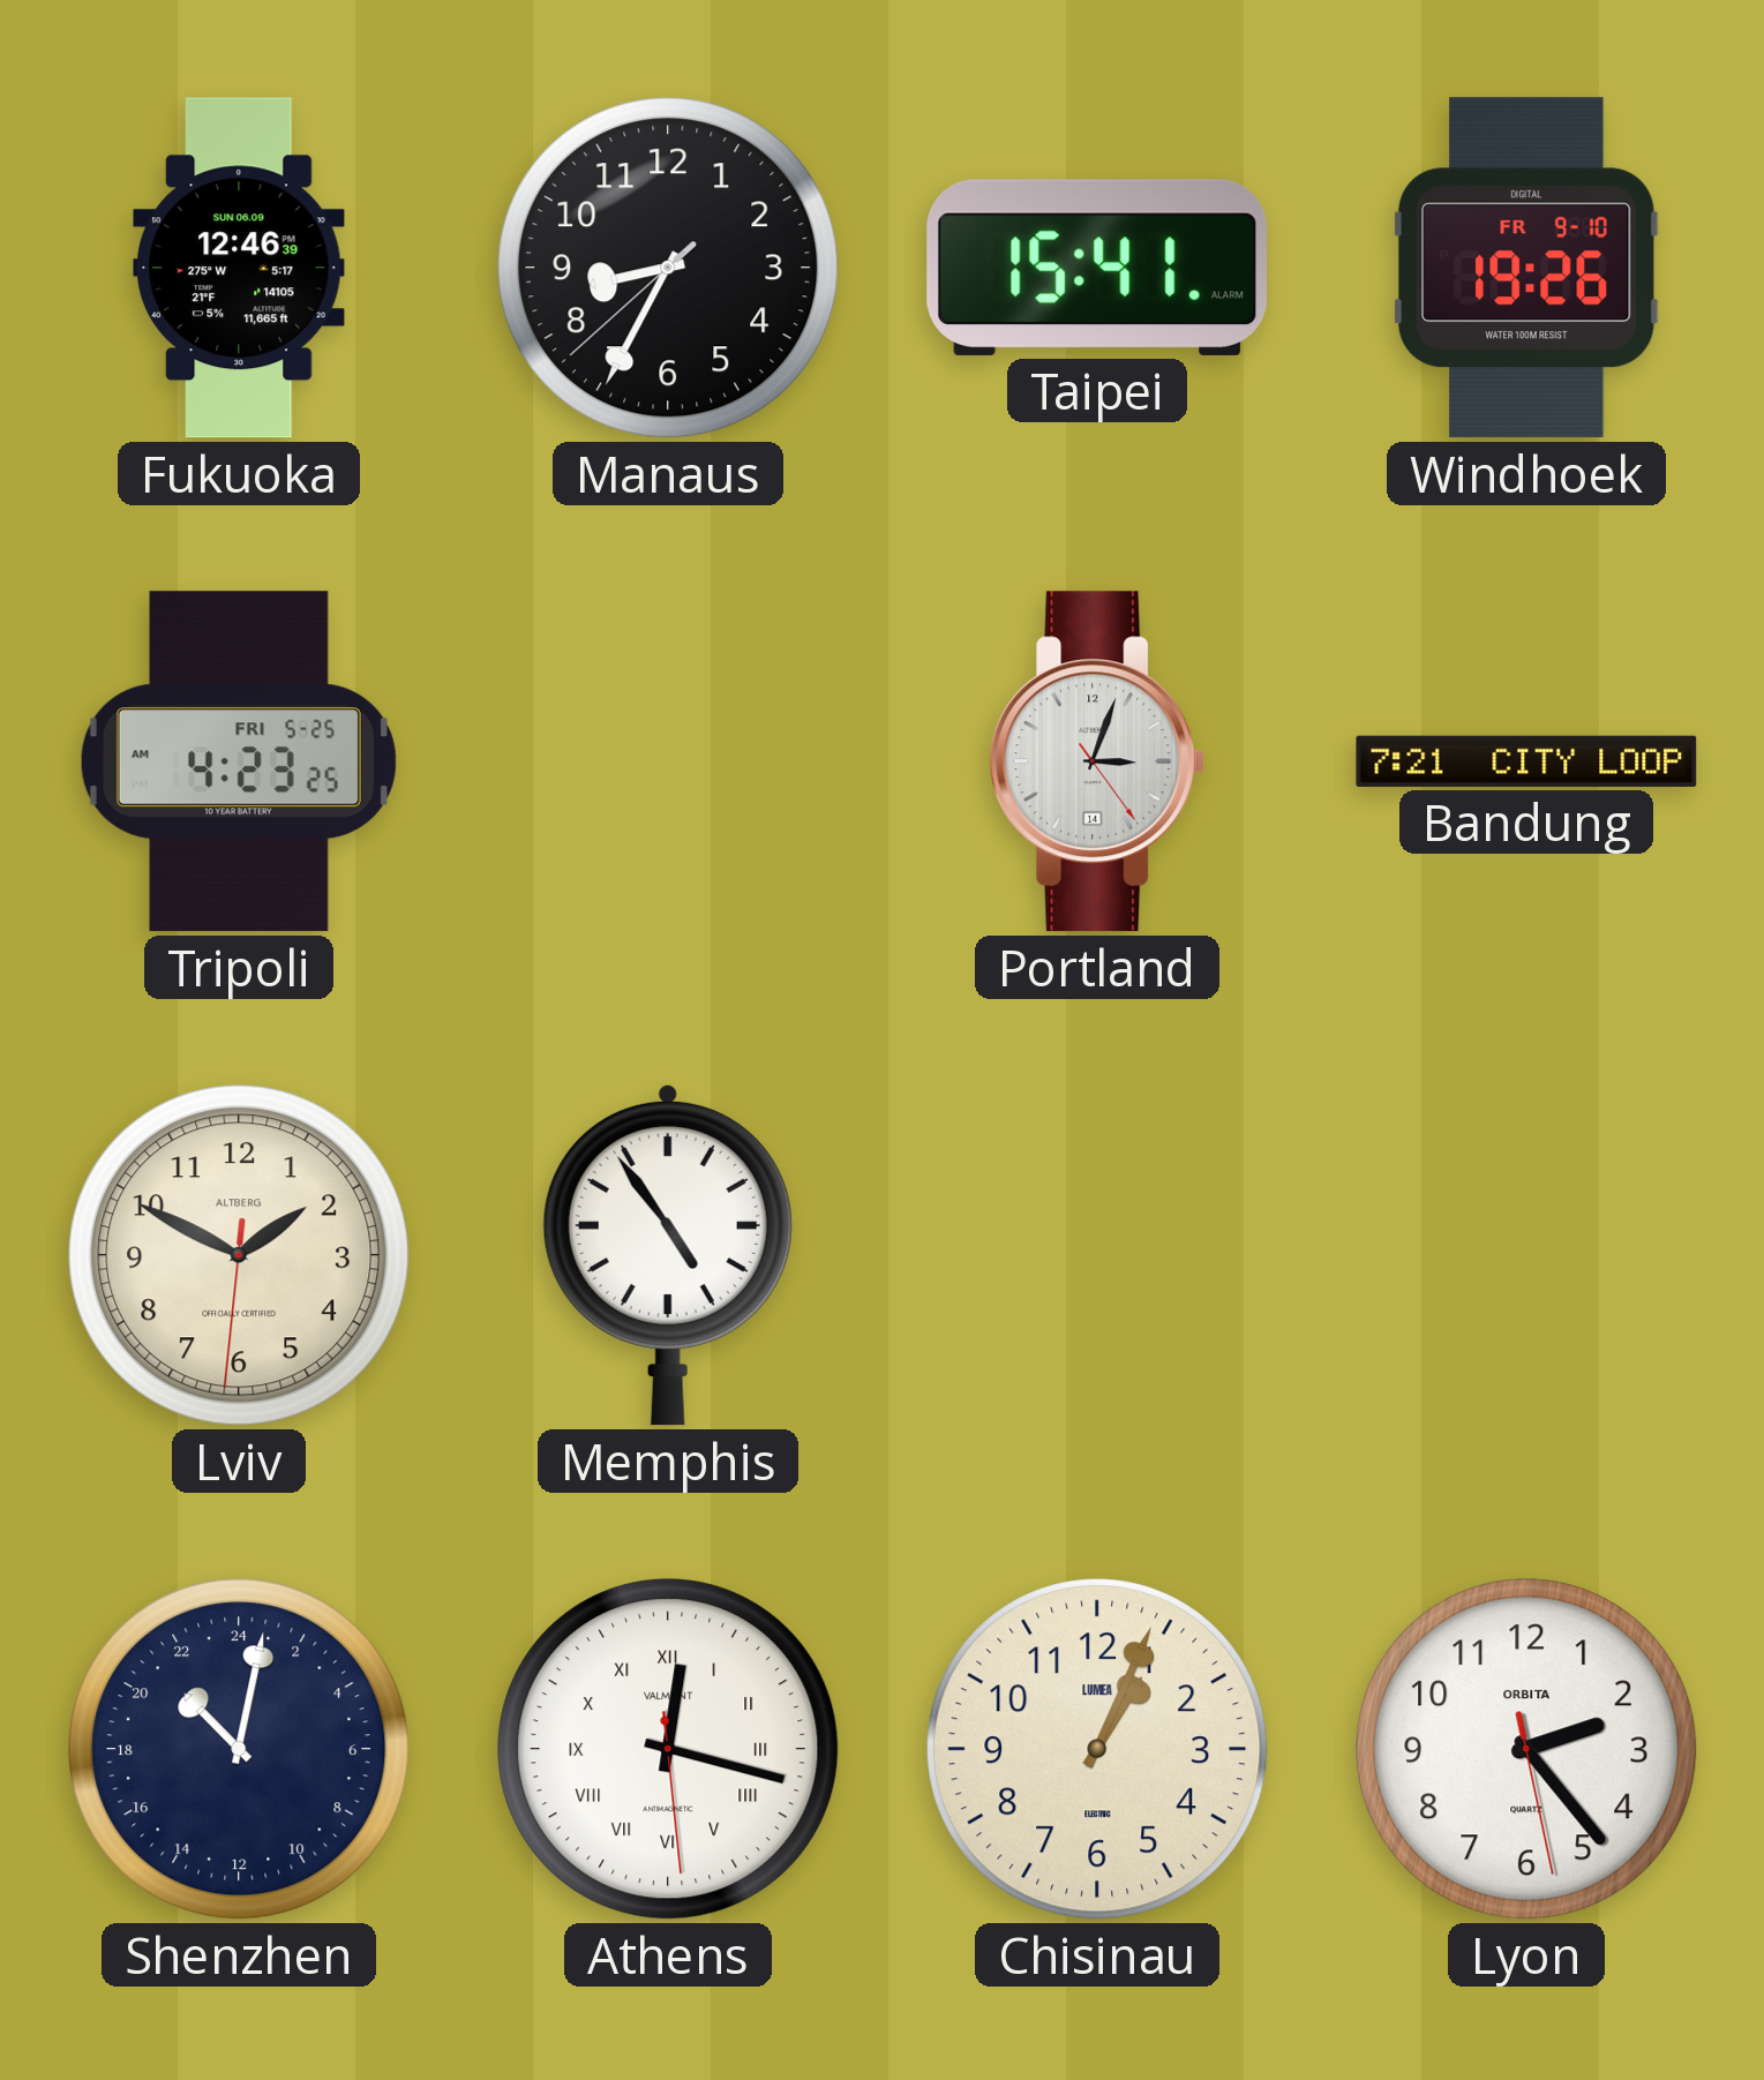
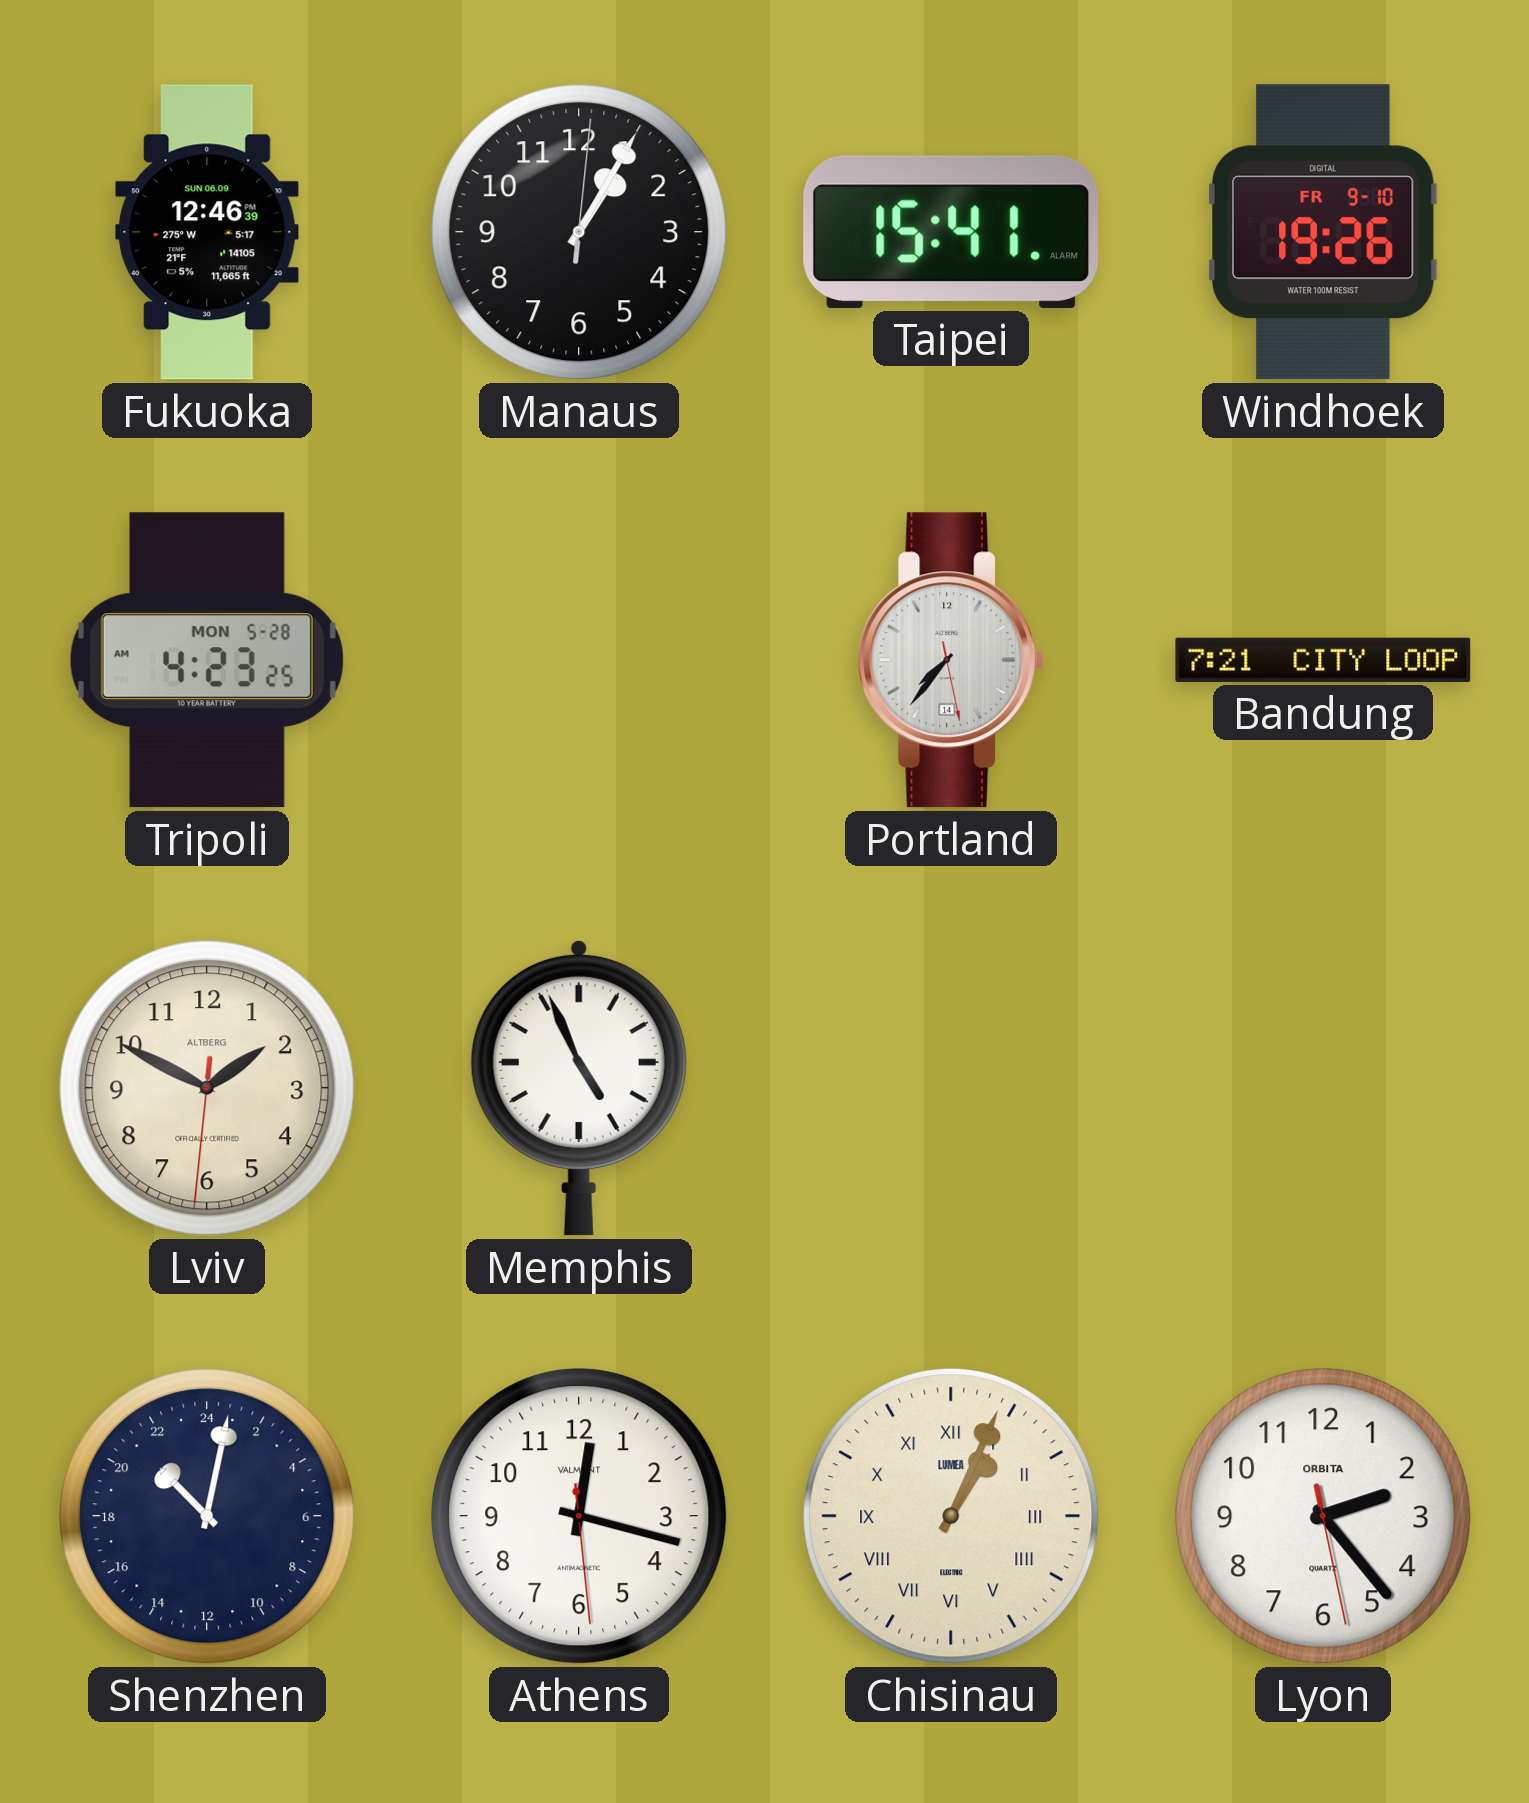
Manaus: 8:34 -> 1:05 (579, 232)
Tripoli date: FRI 5-25 -> MON 5-28 (207, 660)
Portland: 3:03 -> 7:36 (951, 660)
Memphis: 4:54 -> 4:56 (579, 1088)
Athens numerals: Roman -> Arabic (579, 1516)
Chisinau numerals: Arabic -> Roman (951, 1516)
